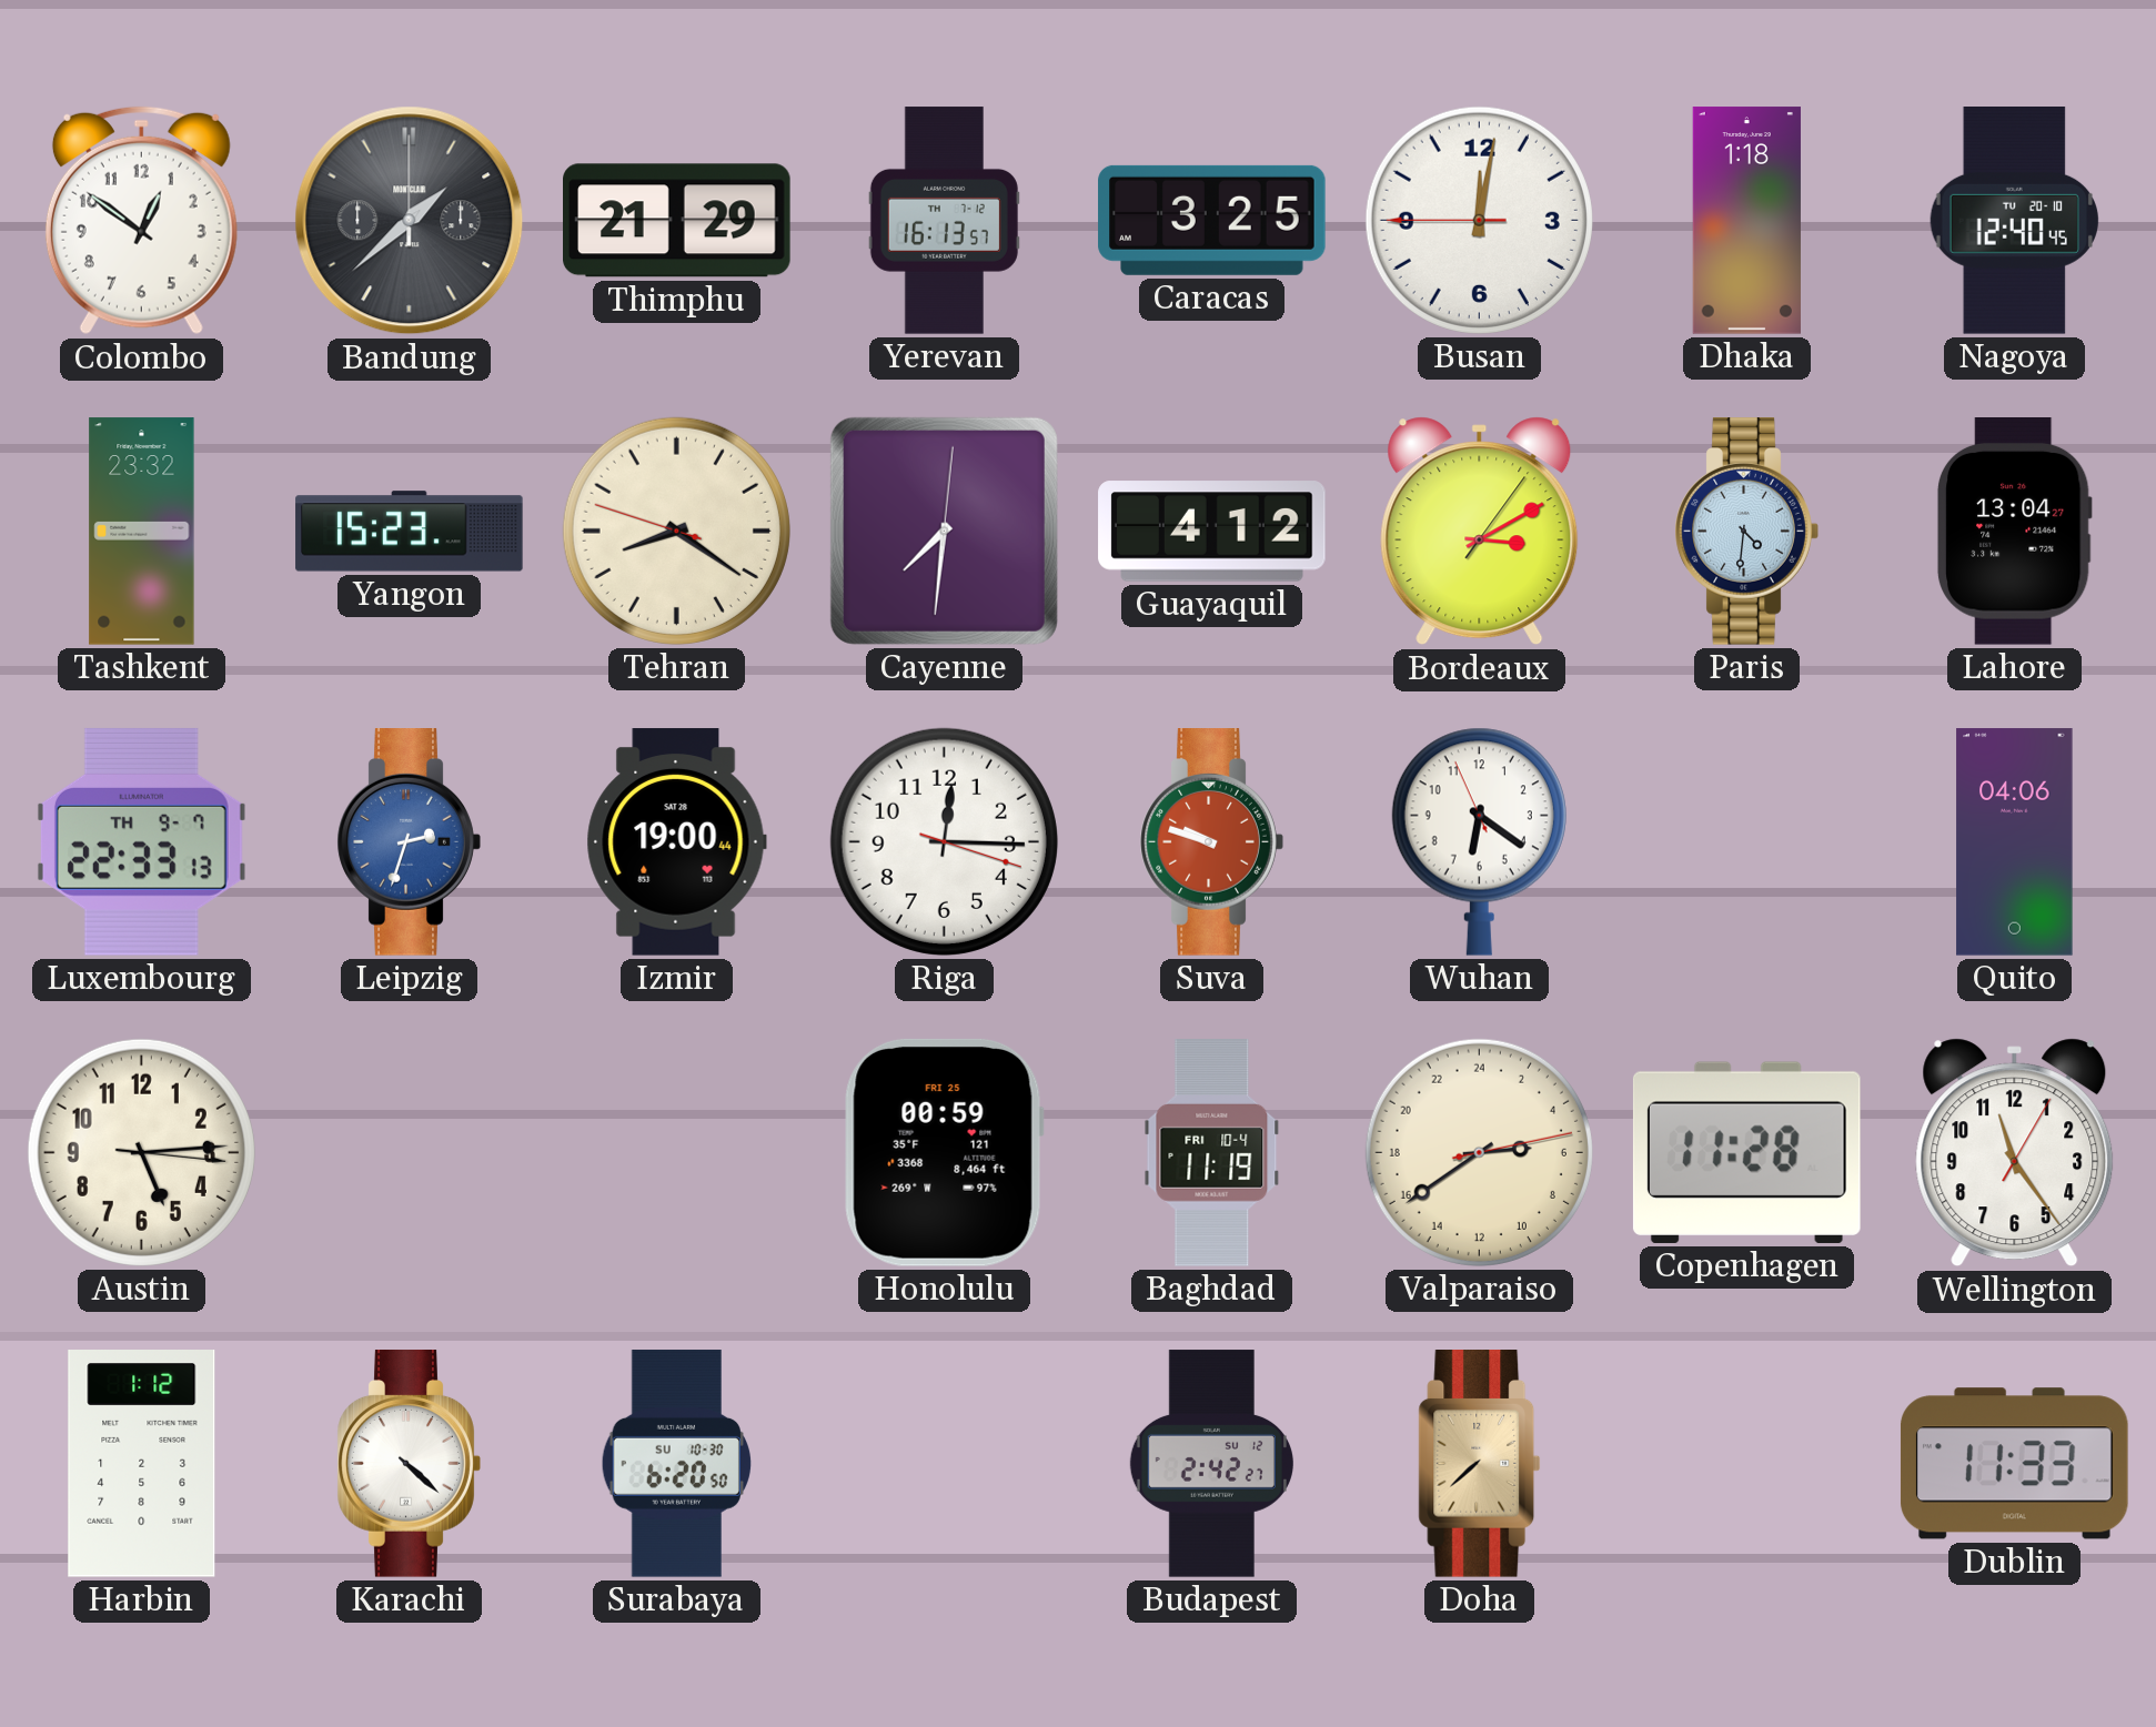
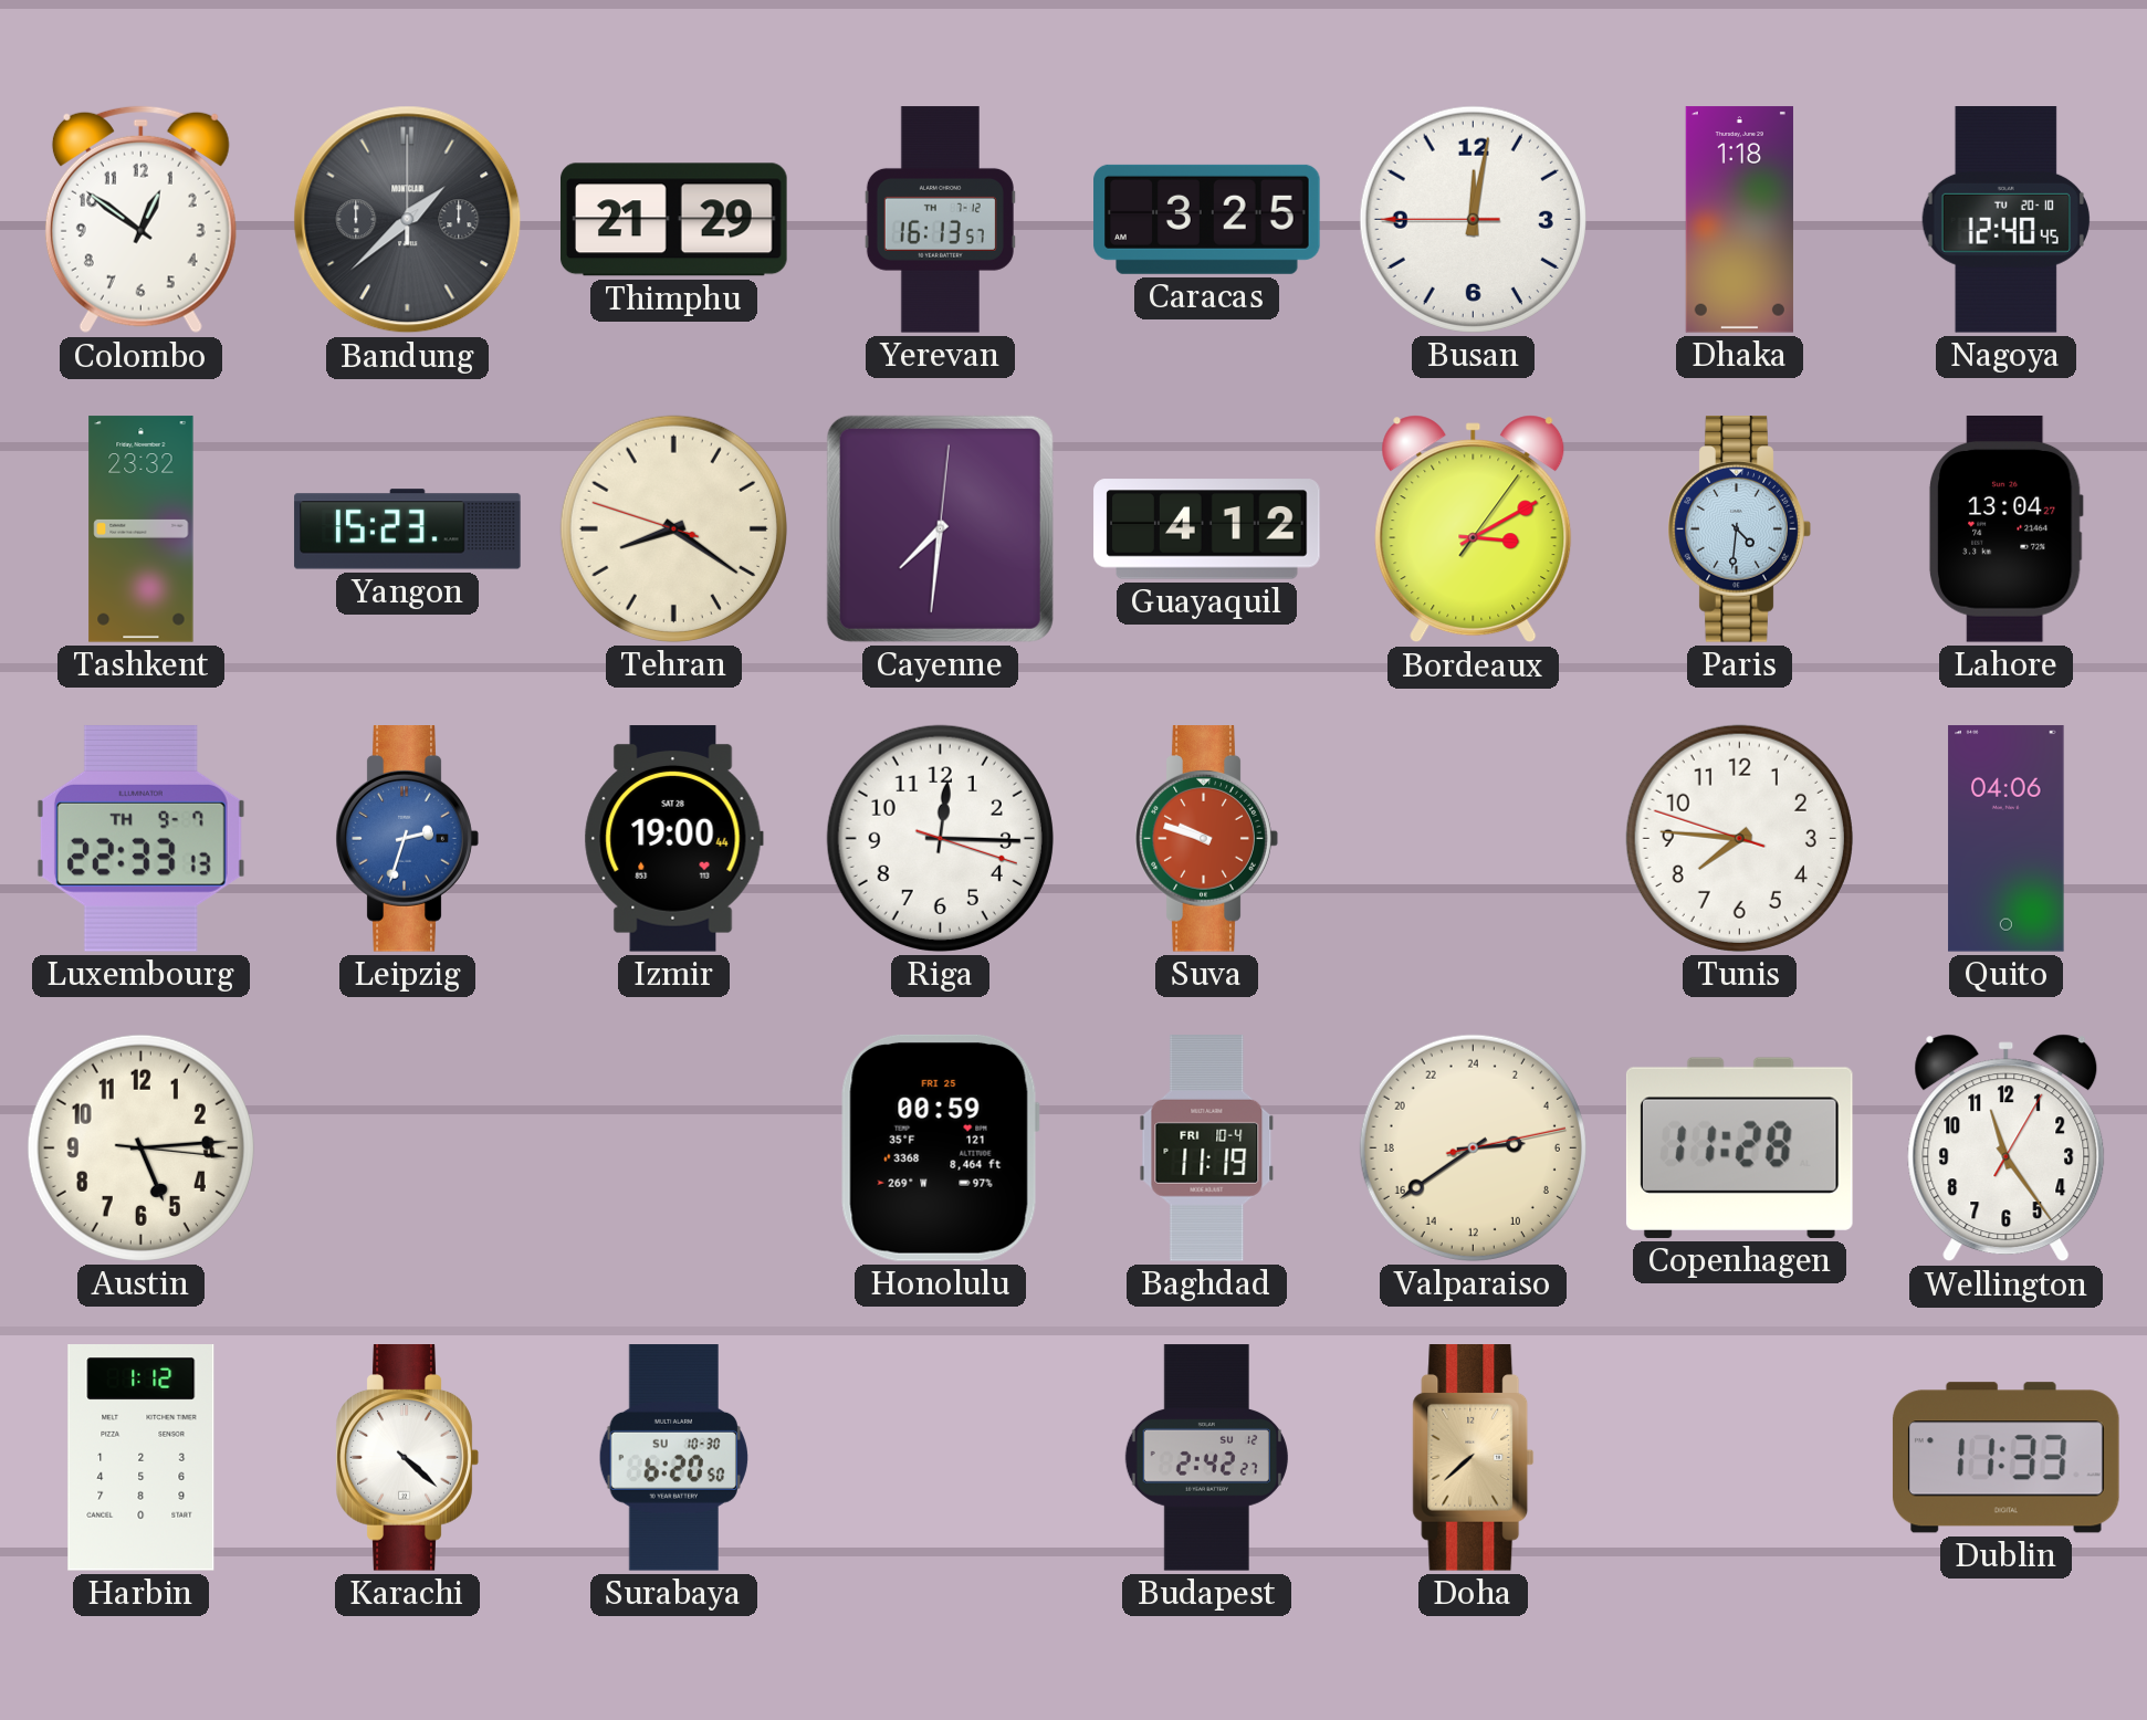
Wuhan: 6:20 -> none (1479, 841)
Tunis: none -> 7:45 (1739, 838)
